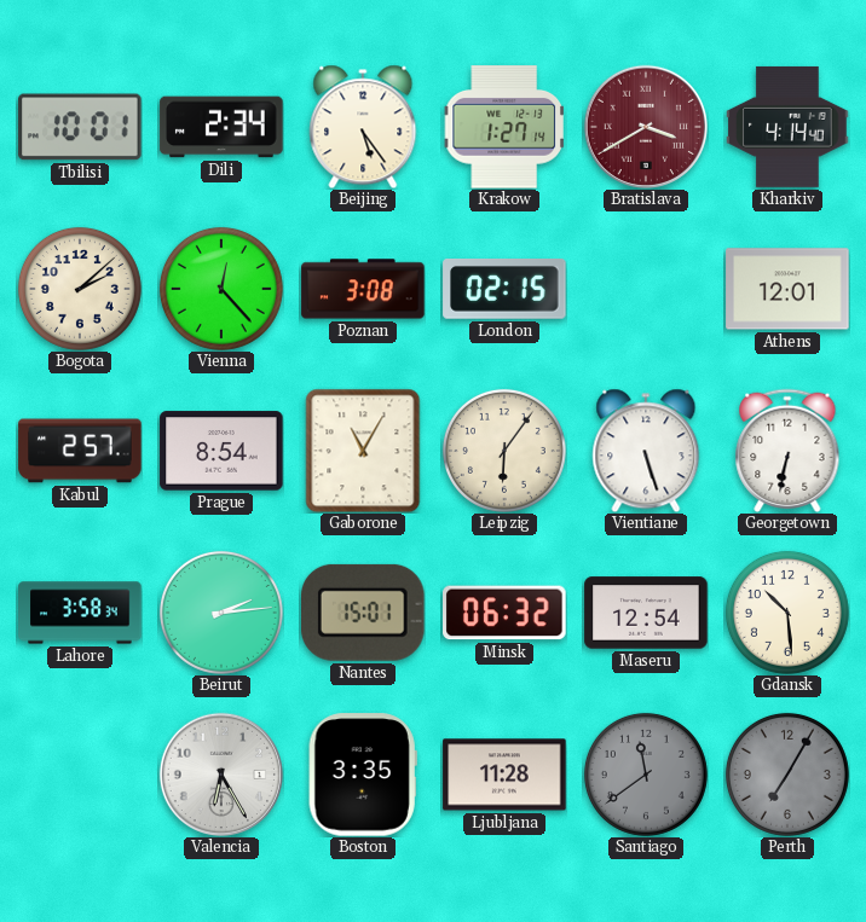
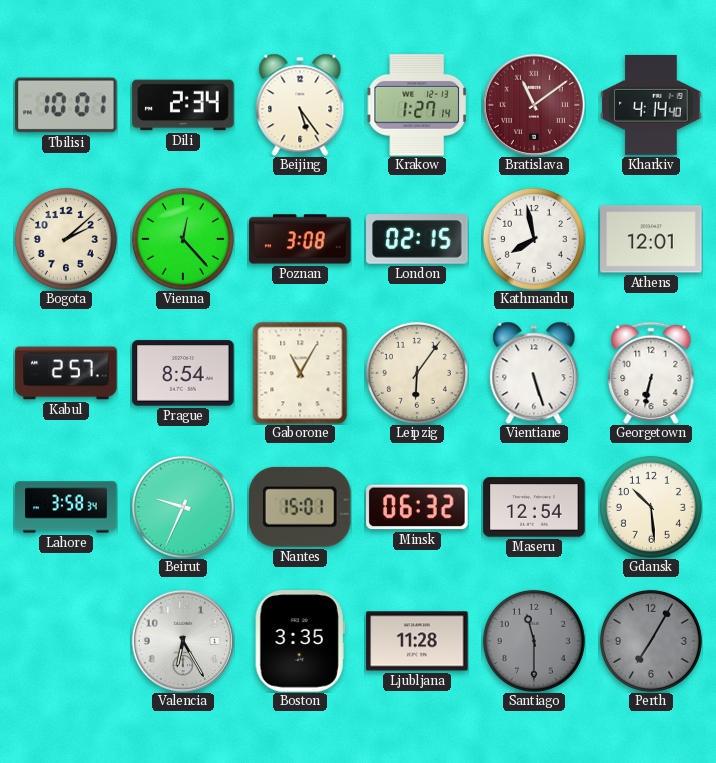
Bratislava: 3:40 -> 11:09 (533, 104)
Kathmandu: none -> 7:58 (534, 239)
Beirut: 2:14 -> 9:34 (183, 507)
Santiago: 11:39 -> 11:30 (534, 641)
